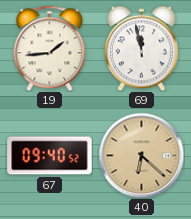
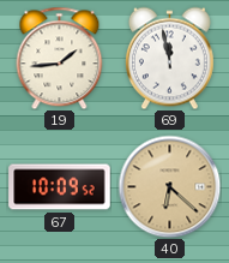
67: 09:40 -> 10:09 (60, 187)
